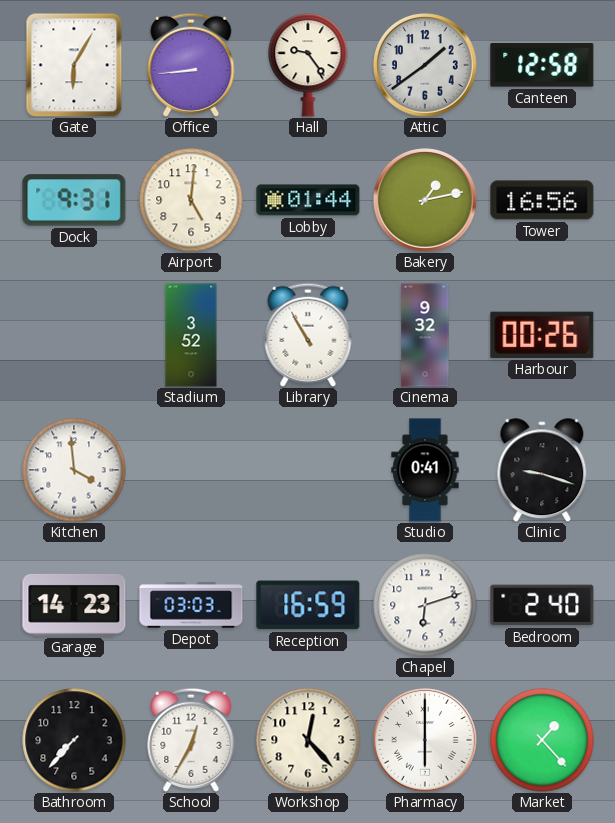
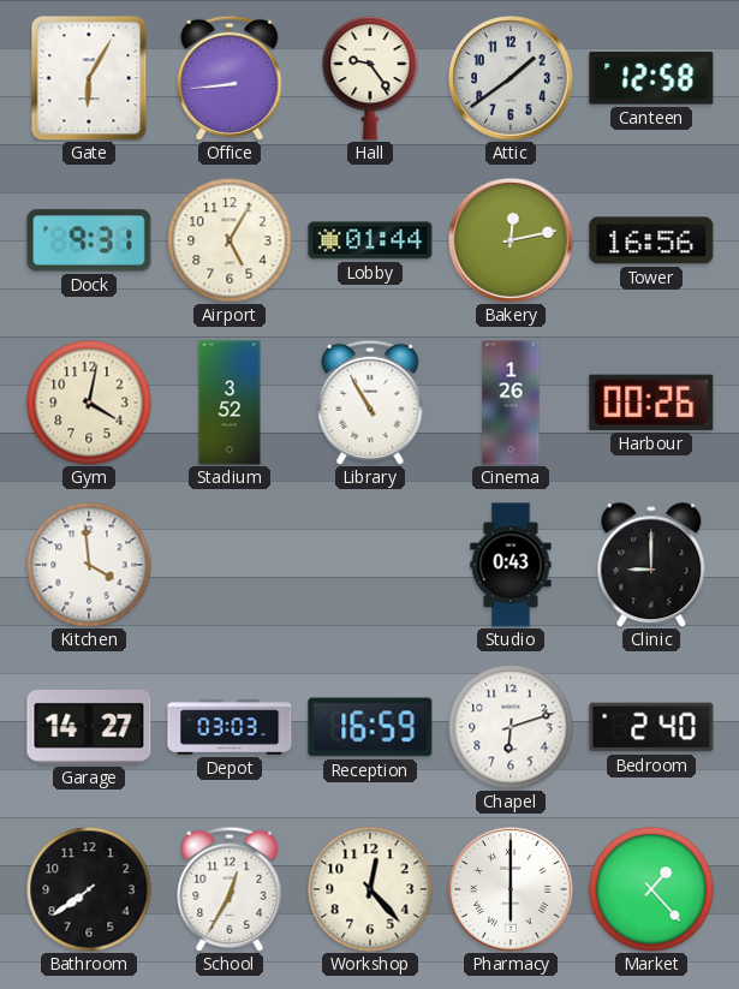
Airport: 5:01 -> 5:05 (230, 240)
Bakery: 1:13 -> 12:13 (512, 242)
Gym: none -> 4:02 (89, 403)
Cinema: 9:32 -> 1:26 (511, 403)
Studio: 0:41 -> 0:43 (511, 565)
Clinic: 9:18 -> 9:00 (651, 565)
Garage: 14:23 -> 14:27 (89, 727)
Bathroom: 7:37 -> 7:39 (89, 889)
